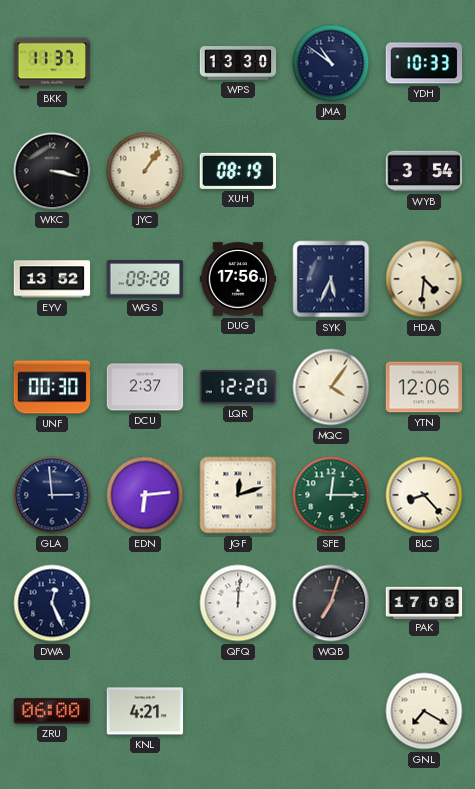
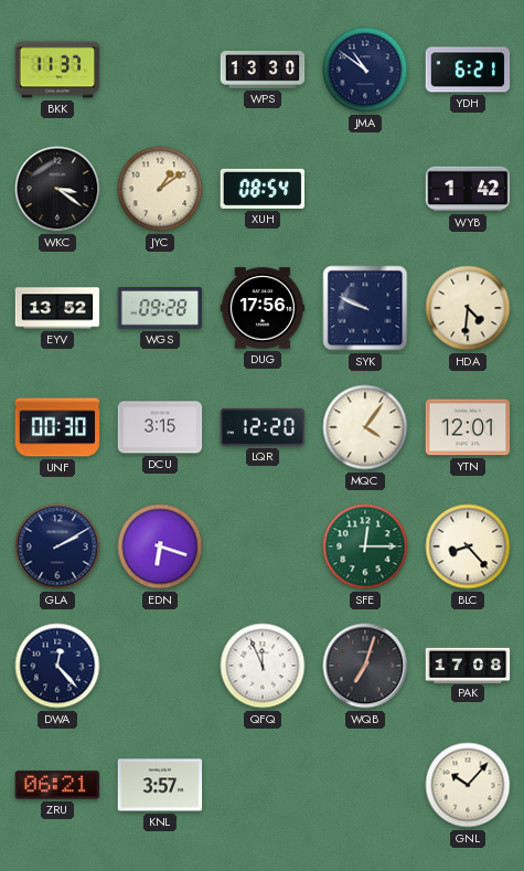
YDH: 10:33 -> 6:21 (468, 70)
WKC: 3:17 -> 3:21 (57, 189)
JYC: 1:06 -> 1:09 (160, 189)
XUH: 08:19 -> 08:54 (261, 189)
WYB: 3:54 -> 1:42 (468, 189)
SYK: 5:34 -> 9:49 (365, 308)
DCU: 2:37 -> 3:15 (160, 427)
YTN: 12:06 -> 12:01 (468, 427)
GLA: 2:59 -> 2:10 (57, 546)
EDN: 6:14 -> 6:18 (160, 546)
JGF: 12:12 -> none (238, 495)
DWA: 12:26 -> 12:23 (57, 666)
QFQ: 12:01 -> 11:56 (263, 666)
ZRU: 06:00 -> 06:21 (57, 785)
KNL: 4:21 -> 3:57 (160, 785)
GNL: 7:20 -> 10:07 (468, 785)
